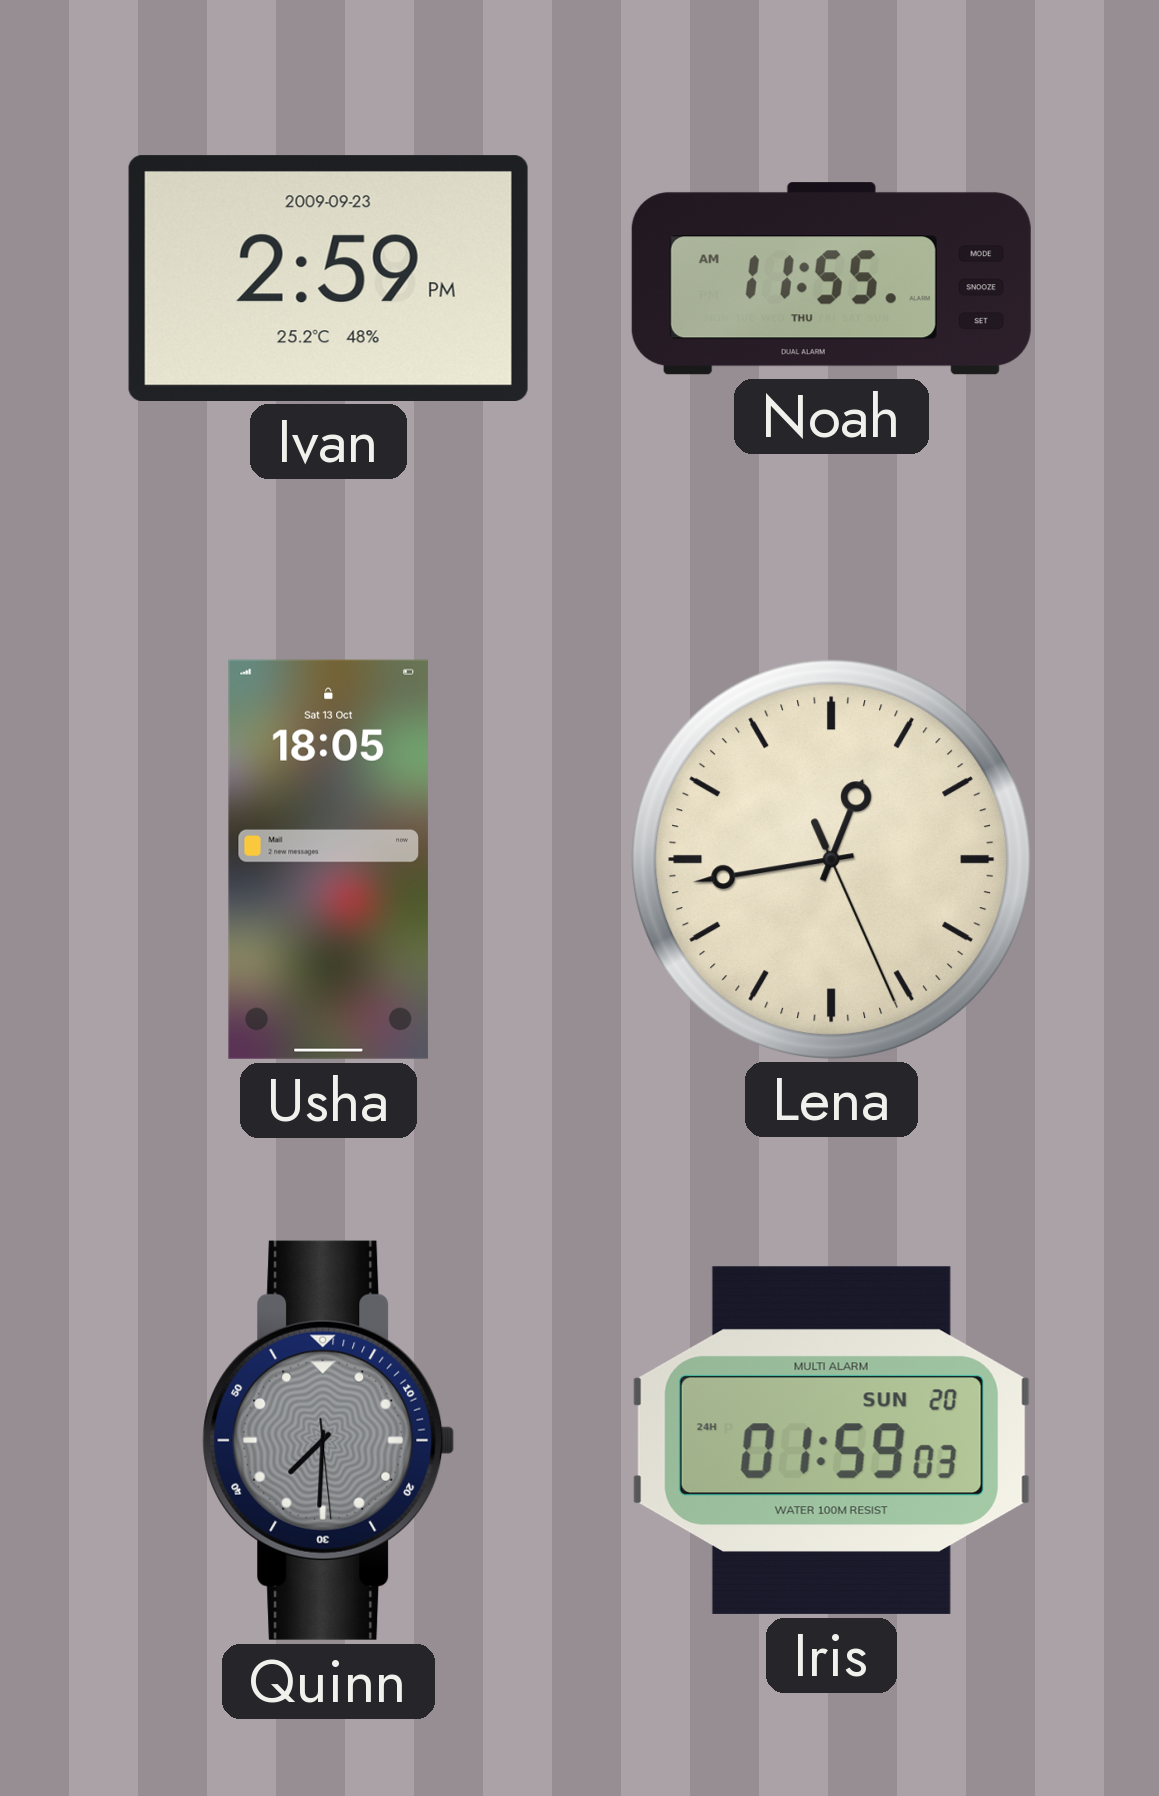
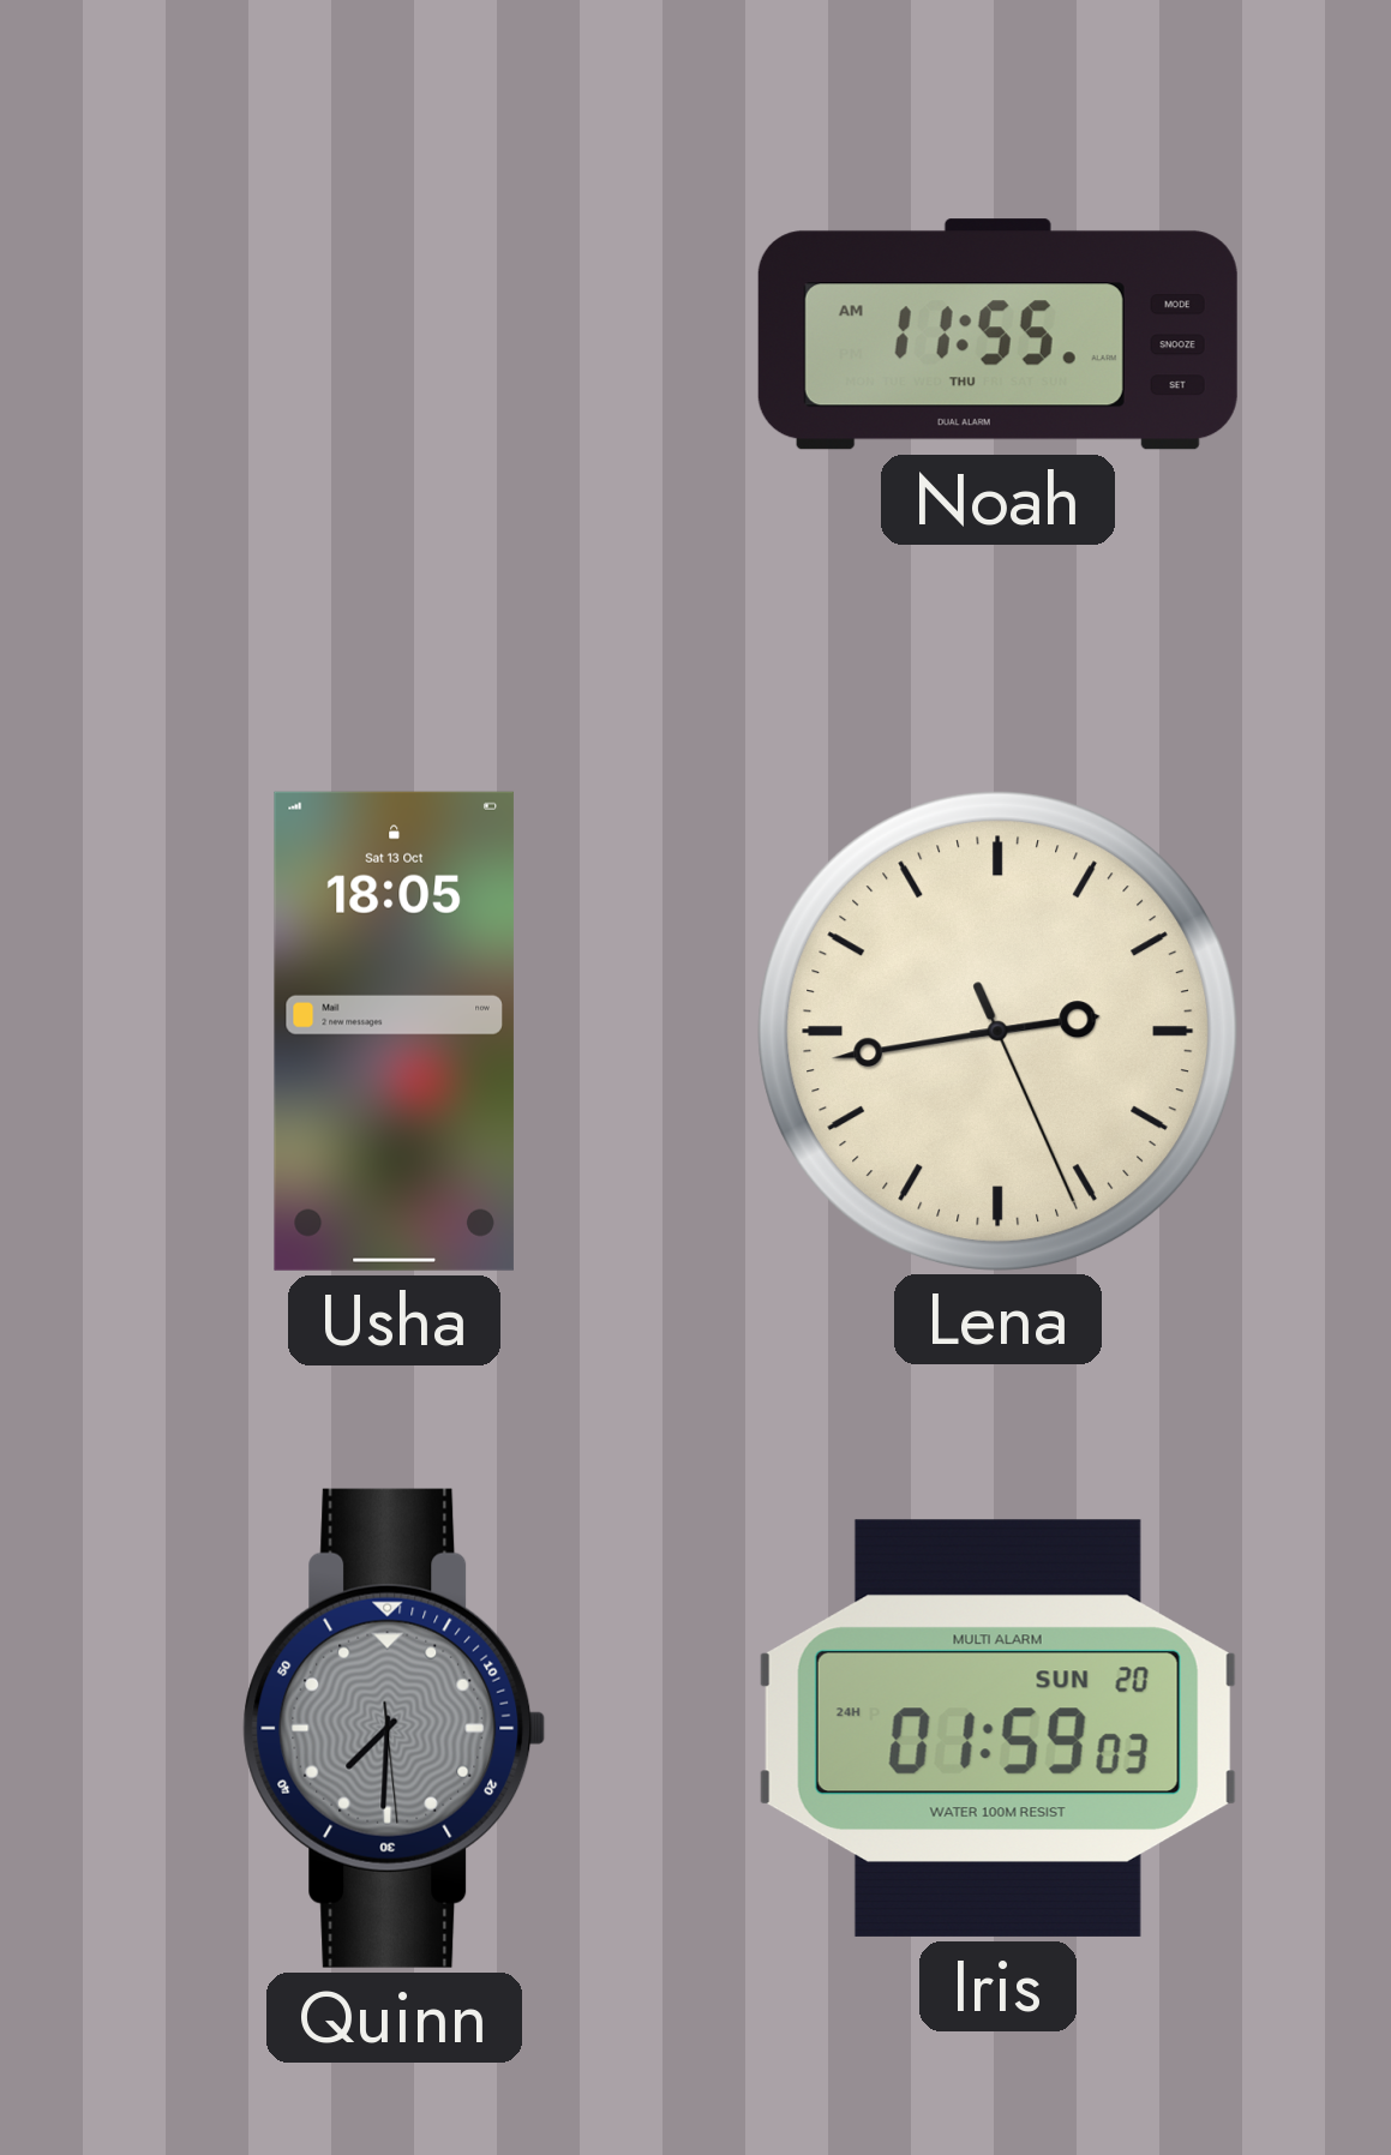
Ivan: 2:59 -> none (328, 278)
Lena: 12:43 -> 2:43 (997, 1031)
